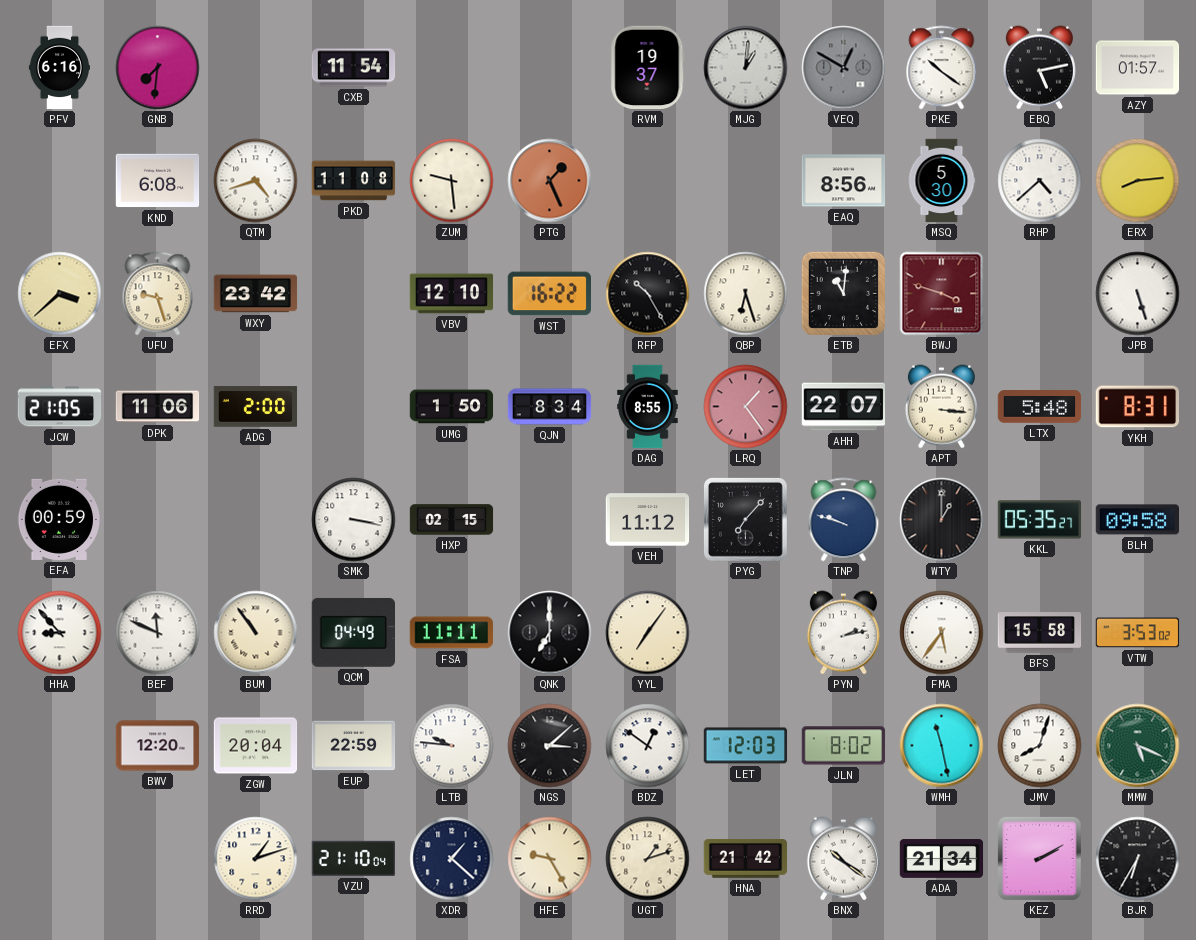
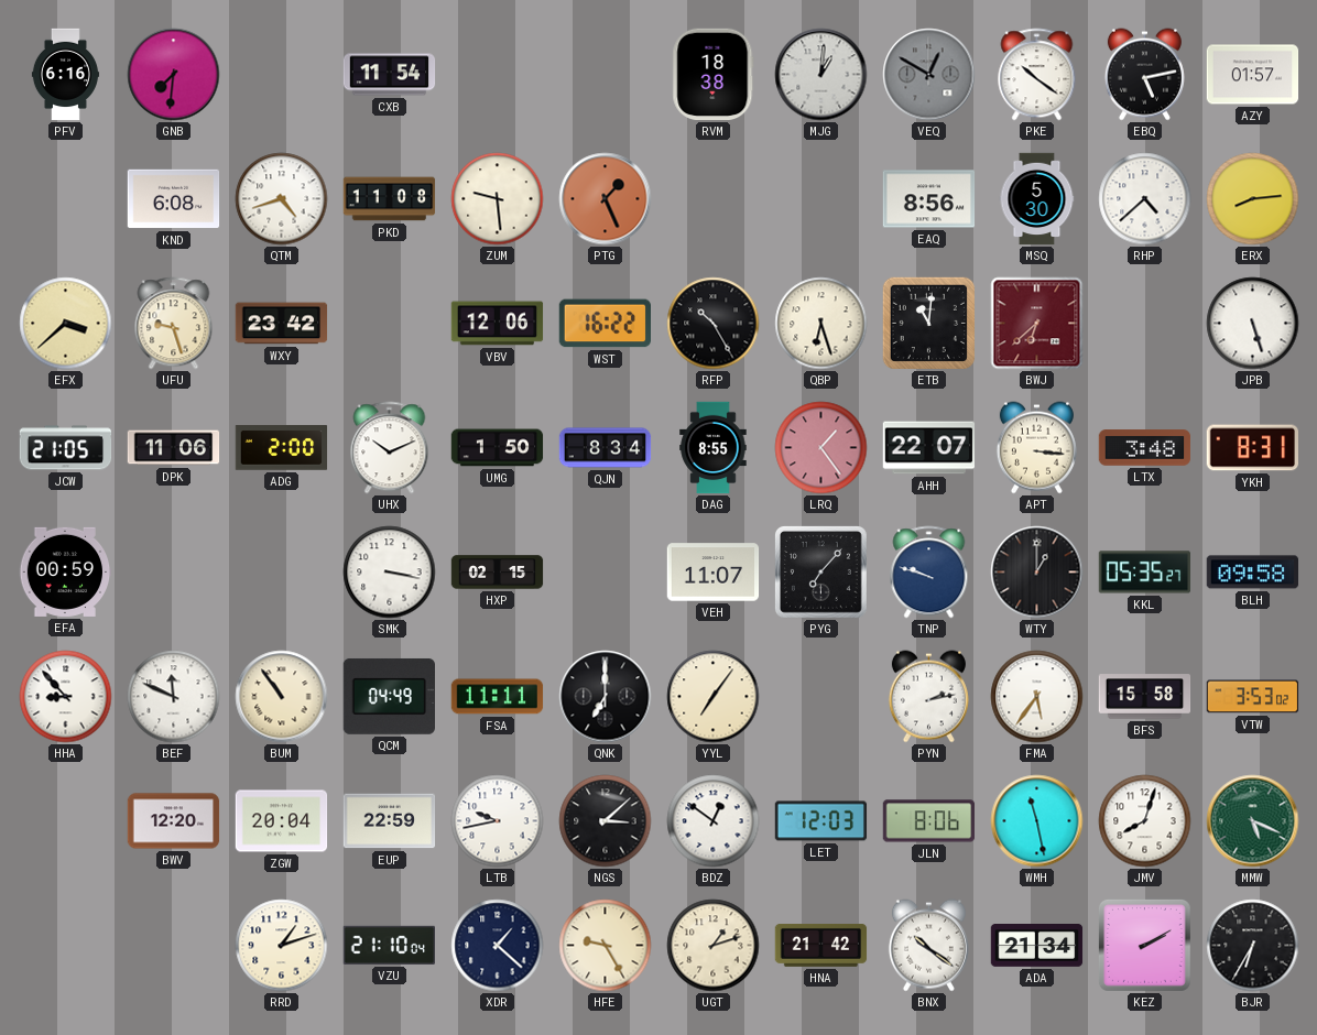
RVM: 19:37 -> 18:38 (714, 75)
VBV: 12:10 -> 12:06 (498, 324)
BWJ: 3:48 -> 6:38 (1037, 324)
UHX: none -> 10:11 (390, 448)
LTX: 5:48 -> 3:48 (1145, 448)
VEH: 11:12 -> 11:07 (714, 573)
LTB: 9:46 -> 9:43 (498, 821)
JLN: 8:02 -> 8:06 (929, 821)
